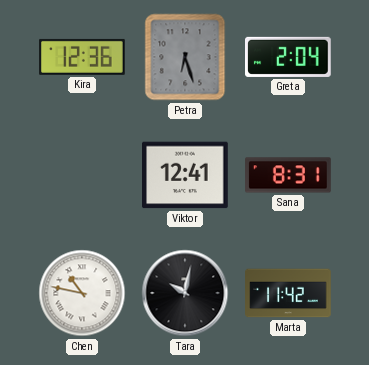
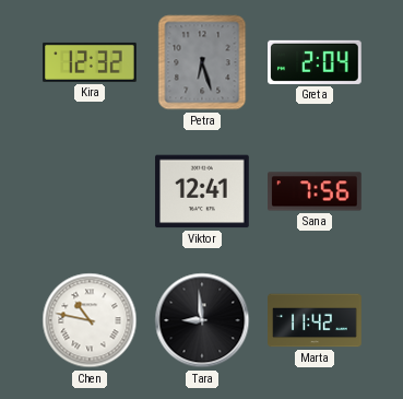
Kira: 12:36 -> 12:32 (90, 62)
Sana: 8:31 -> 7:56 (315, 191)
Tara: 10:02 -> 8:59 (202, 320)
